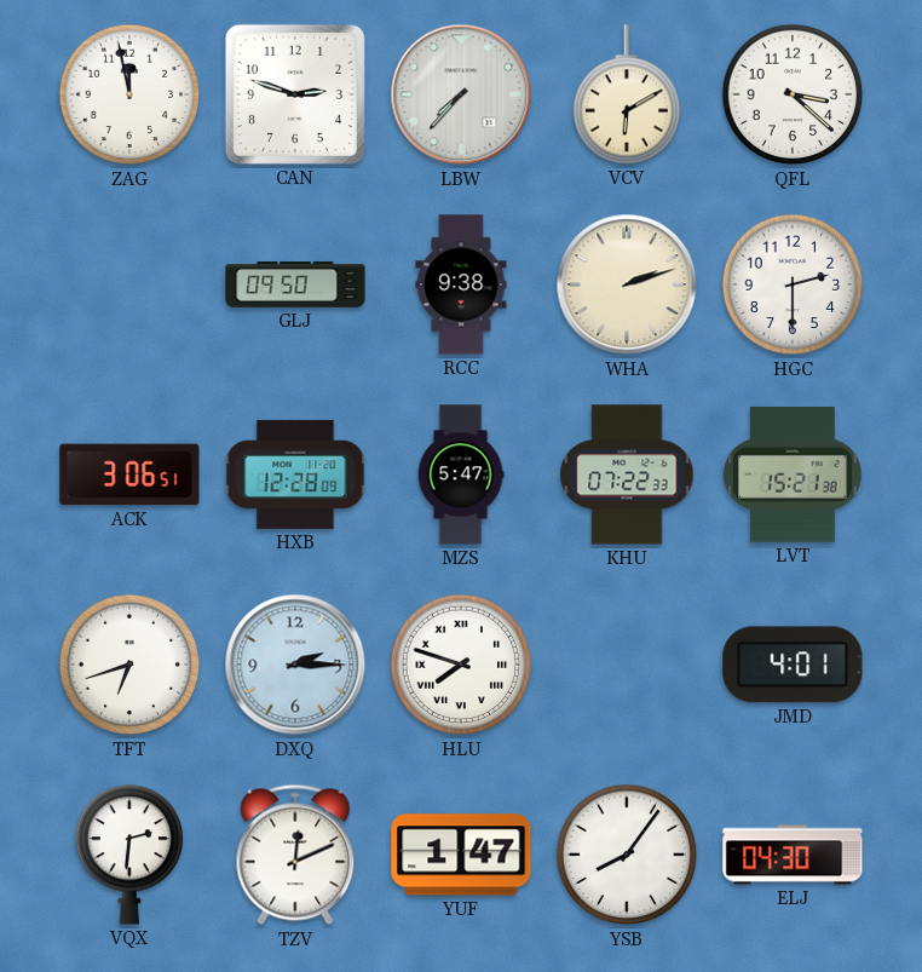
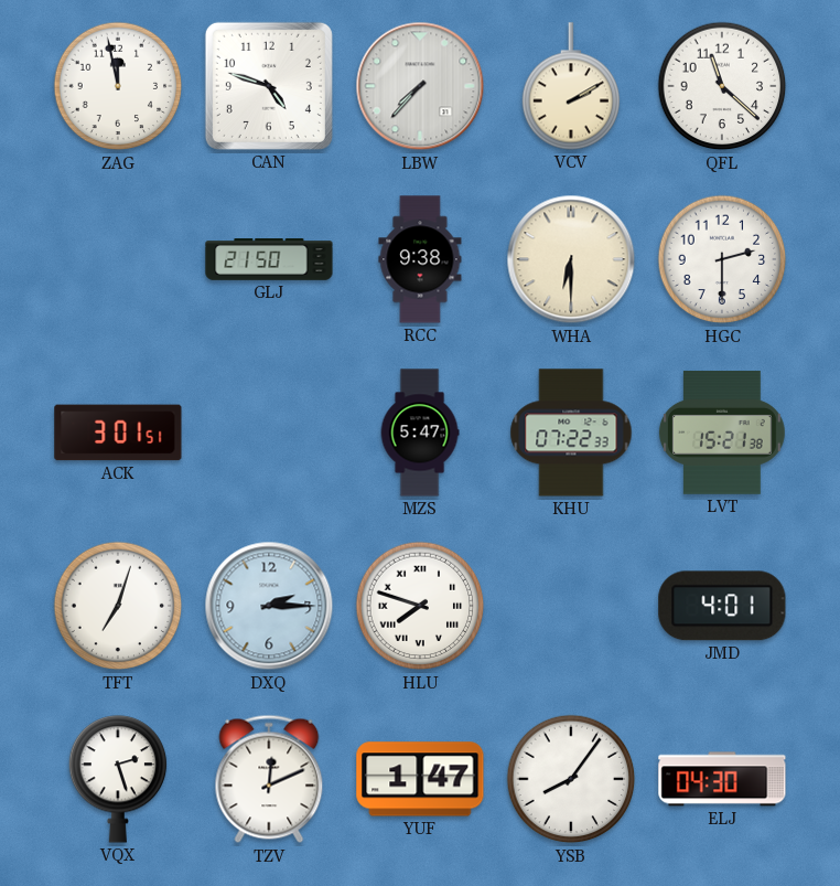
CAN: 2:48 -> 4:48 (269, 86)
VCV: 6:10 -> 2:10 (571, 86)
QFL: 3:22 -> 11:22 (722, 86)
GLJ: 09:50 -> 21:50 (269, 259)
WHA: 2:12 -> 6:30 (571, 259)
ACK: 3:06 -> 3:01 (118, 433)
HXB: 12:28 -> none (295, 475)
TFT: 6:42 -> 7:03 (118, 606)
VQX: 2:31 -> 2:27 (118, 779)
